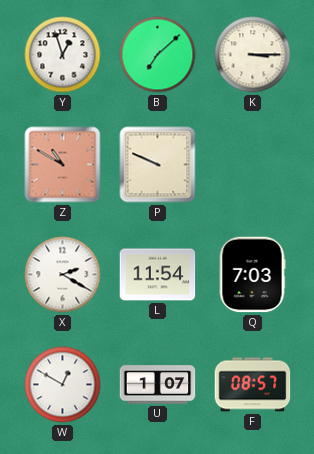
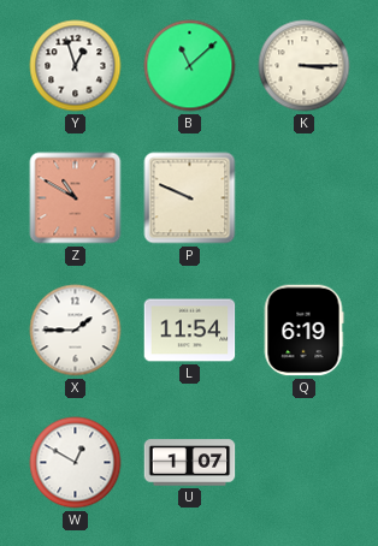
B: 7:08 -> 11:08 (190, 66)
X: 2:20 -> 1:45 (76, 331)
Q: 7:03 -> 6:19 (303, 331)
F: 08:57 -> none (253, 385)
